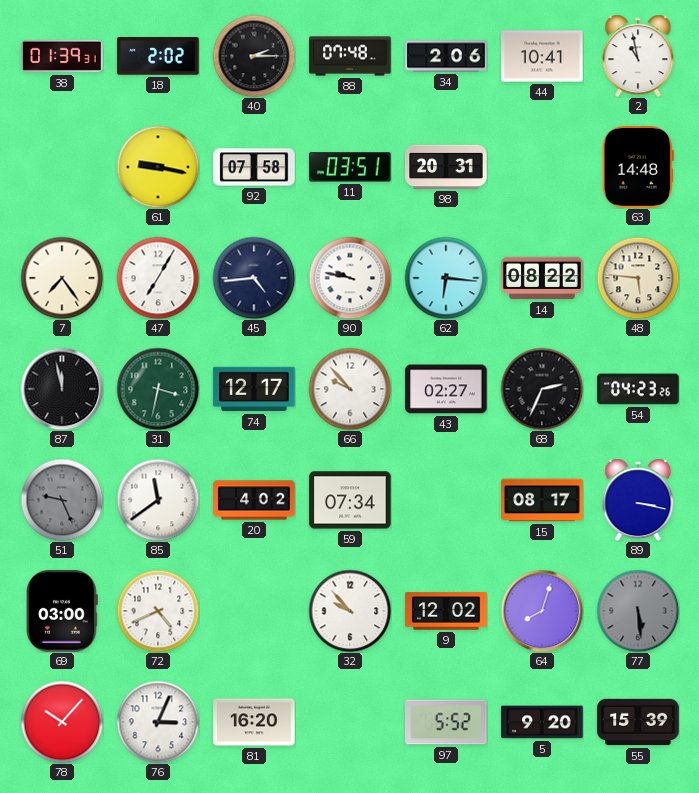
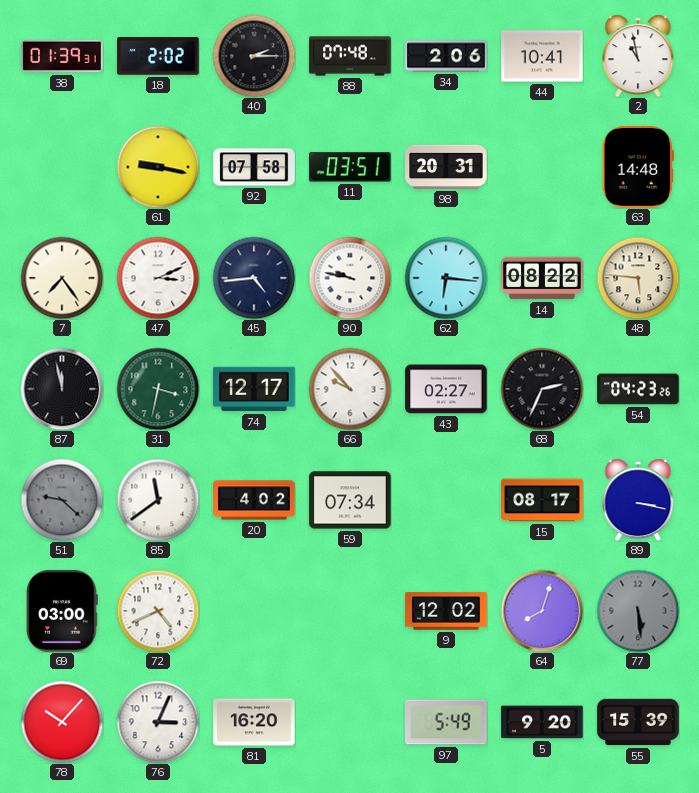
47: 7:05 -> 3:11 (158, 278)
51: 9:26 -> 9:22 (62, 500)
32: 9:53 -> none (350, 611)
97: 5:52 -> 5:49 (446, 722)
